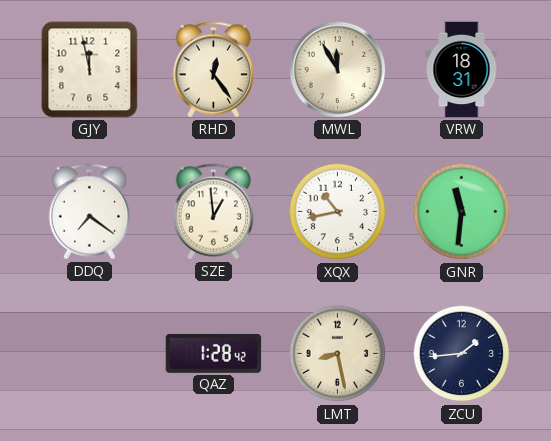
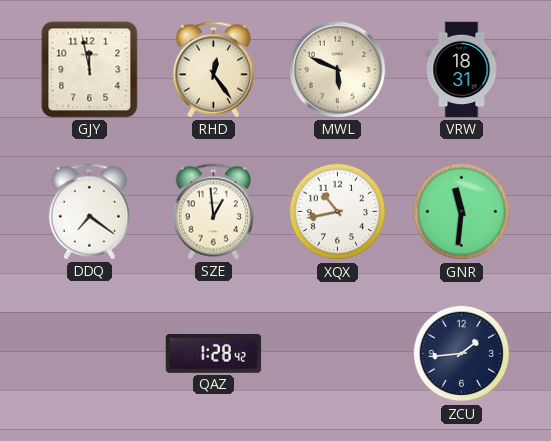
MWL: 11:55 -> 5:49 (338, 70)
LMT: 8:28 -> none (338, 354)
